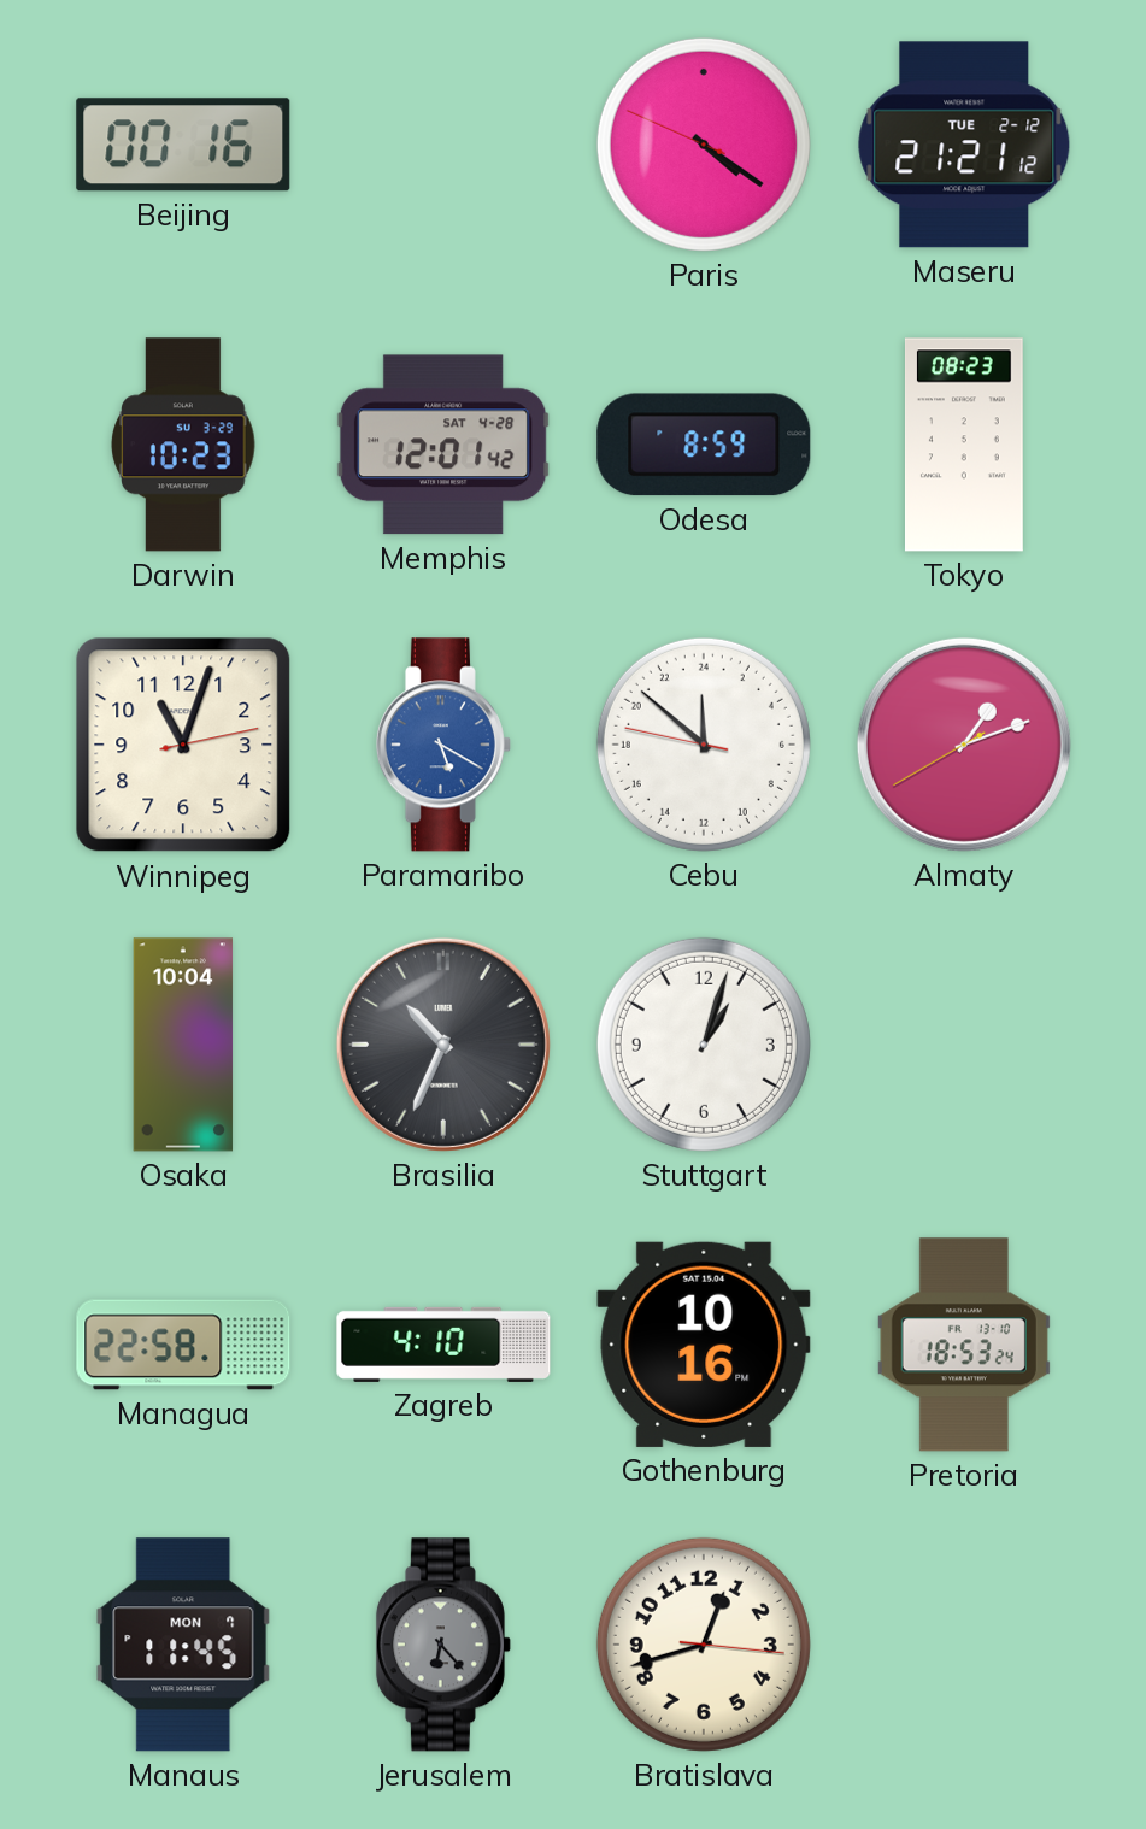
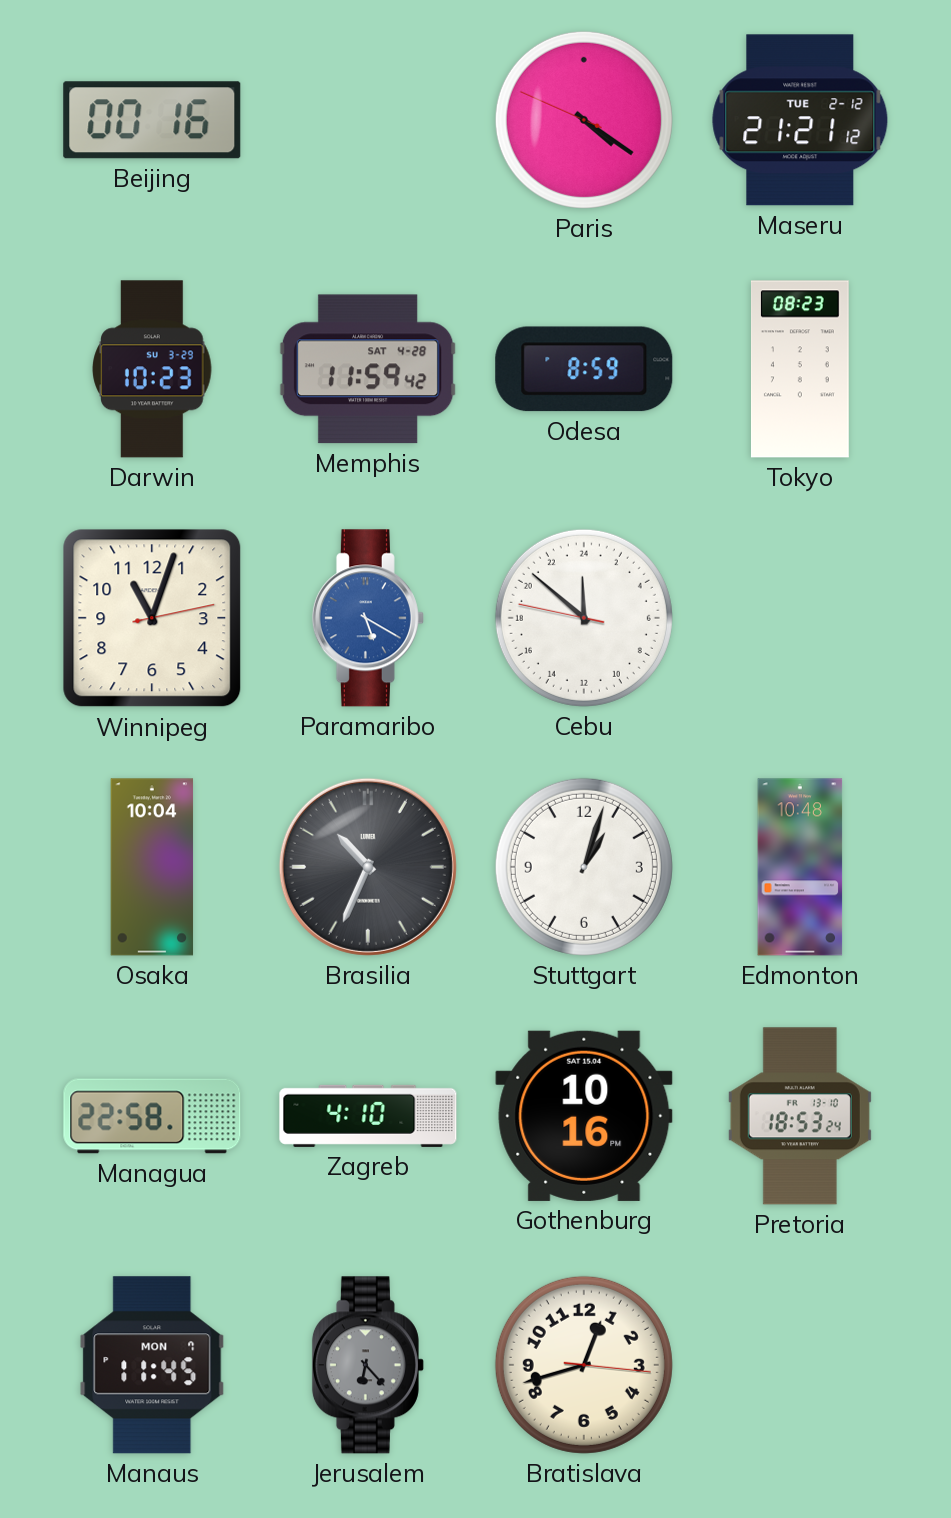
Memphis: 12:01 -> 11:59 (368, 369)
Almaty: 1:11 -> none (964, 745)
Edmonton: none -> 10:48 (800, 867)
